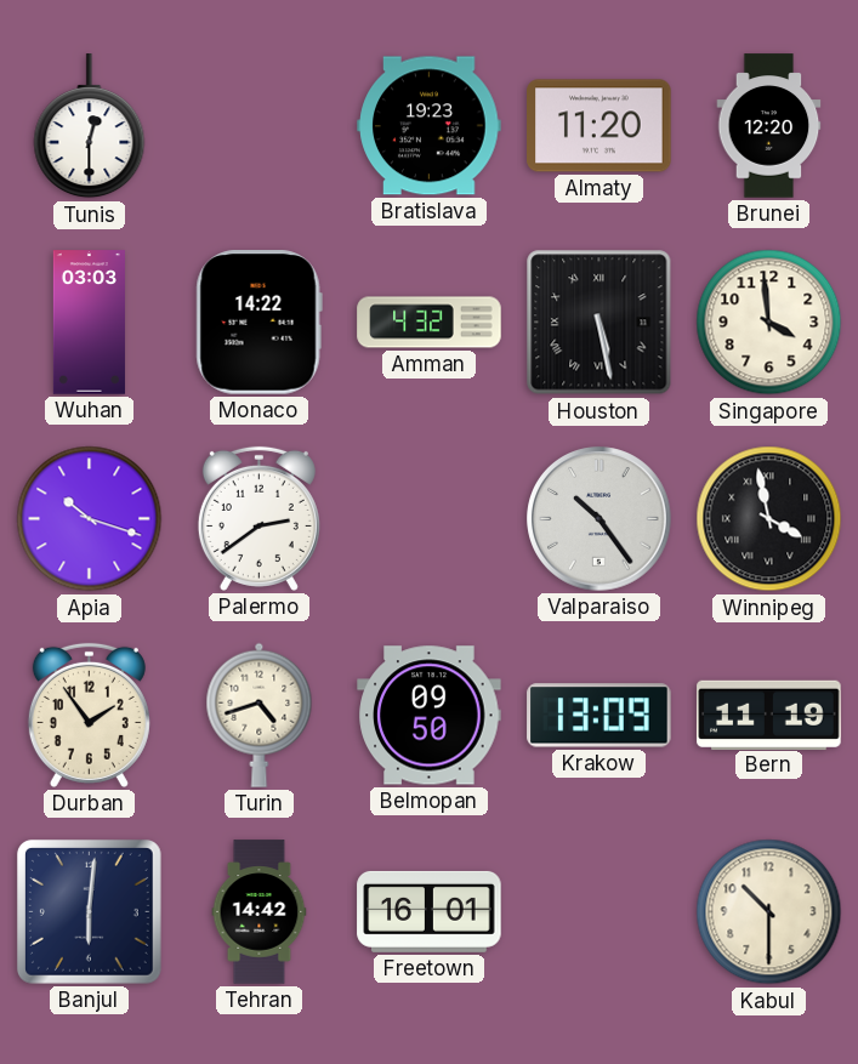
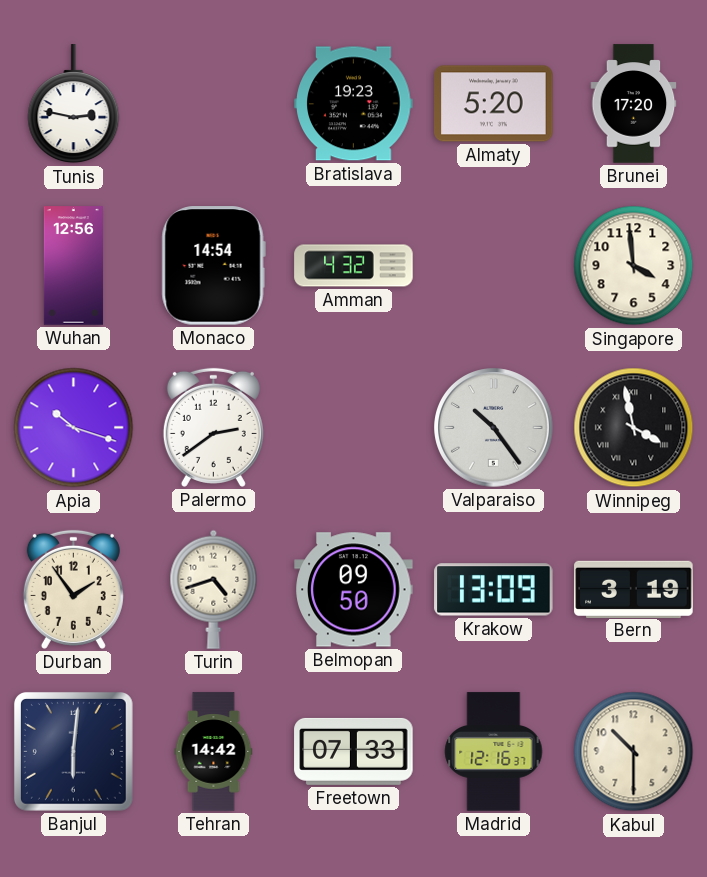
Tunis: 12:30 -> 2:47 (74, 104)
Almaty: 11:20 -> 5:20 (494, 104)
Brunei: 12:20 -> 17:20 (634, 104)
Wuhan: 03:03 -> 12:56 (73, 266)
Monaco: 14:22 -> 14:54 (213, 266)
Houston: 5:28 -> none (600, 323)
Bern: 11:19 -> 3:19 (634, 589)
Freetown: 16:01 -> 07:33 (354, 751)
Madrid: none -> 12:16 (494, 752)
